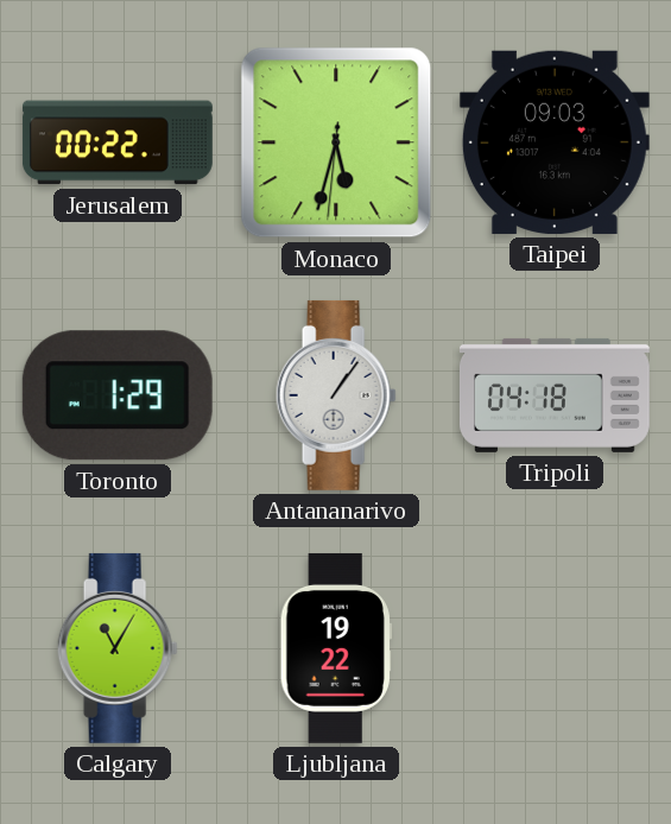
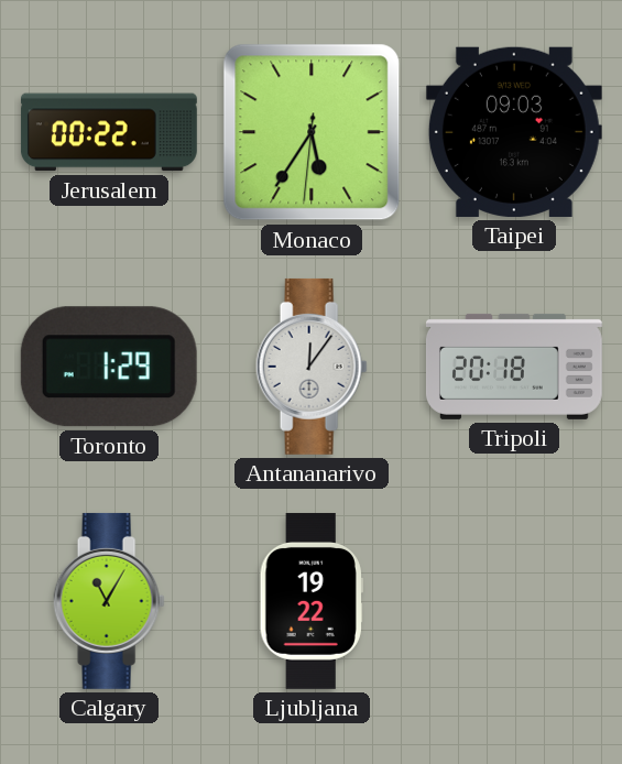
Monaco: 5:32 -> 5:35 (312, 132)
Antananarivo: 1:06 -> 12:06 (312, 367)
Tripoli: 04:18 -> 20:18 (514, 367)
